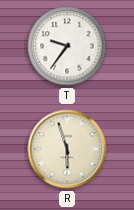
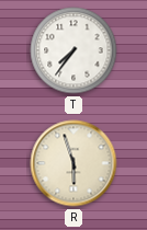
T: 9:36 -> 7:36 (73, 50)
